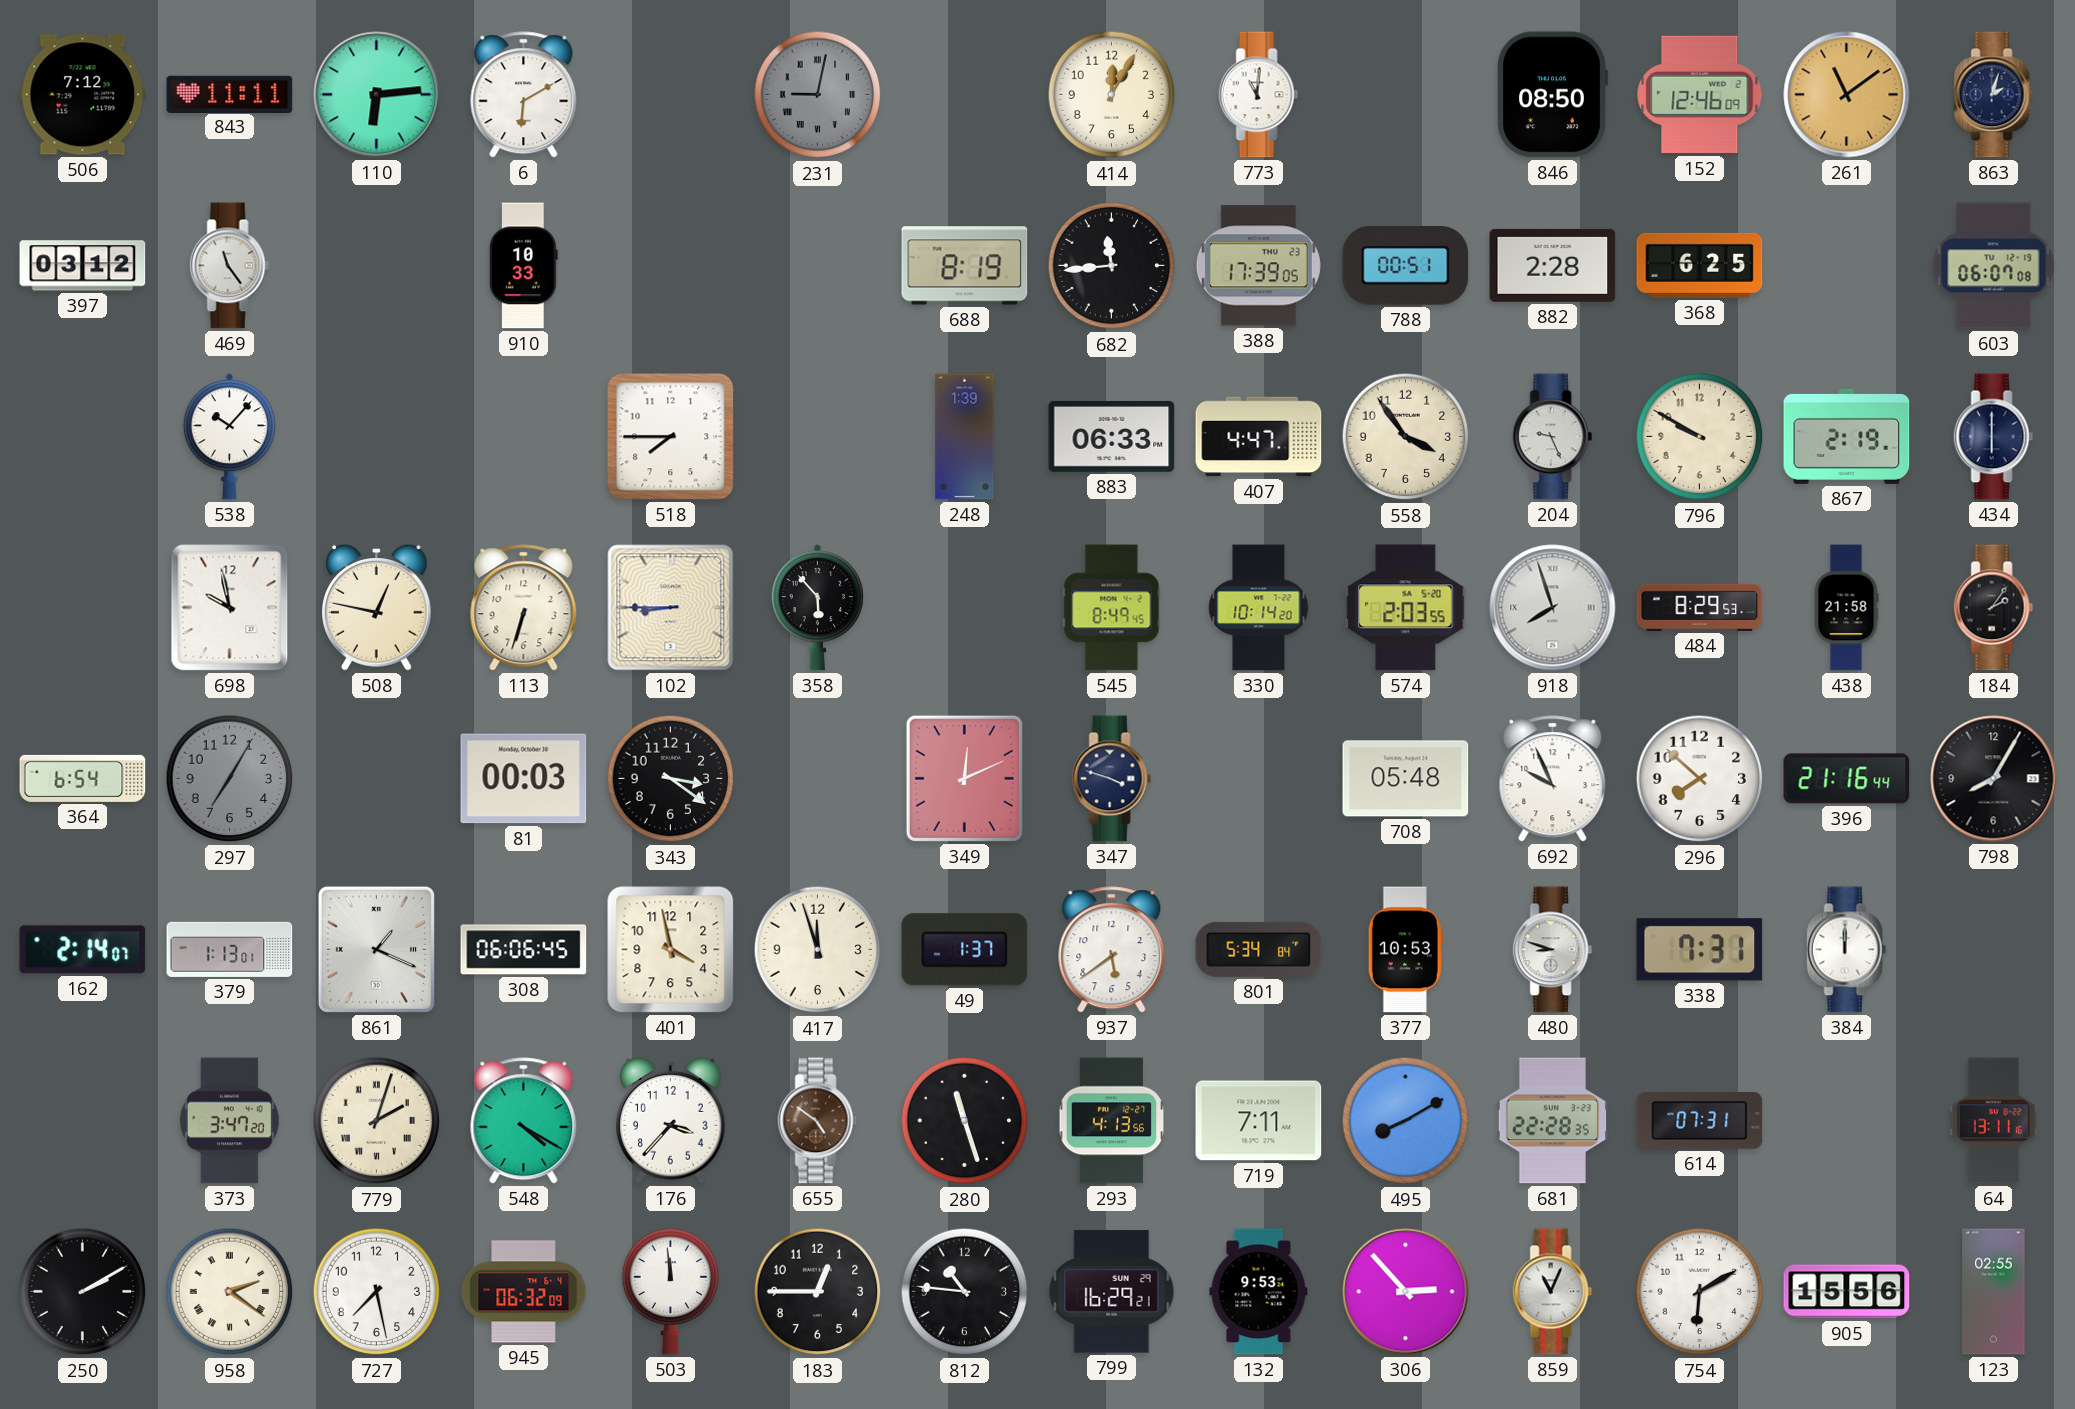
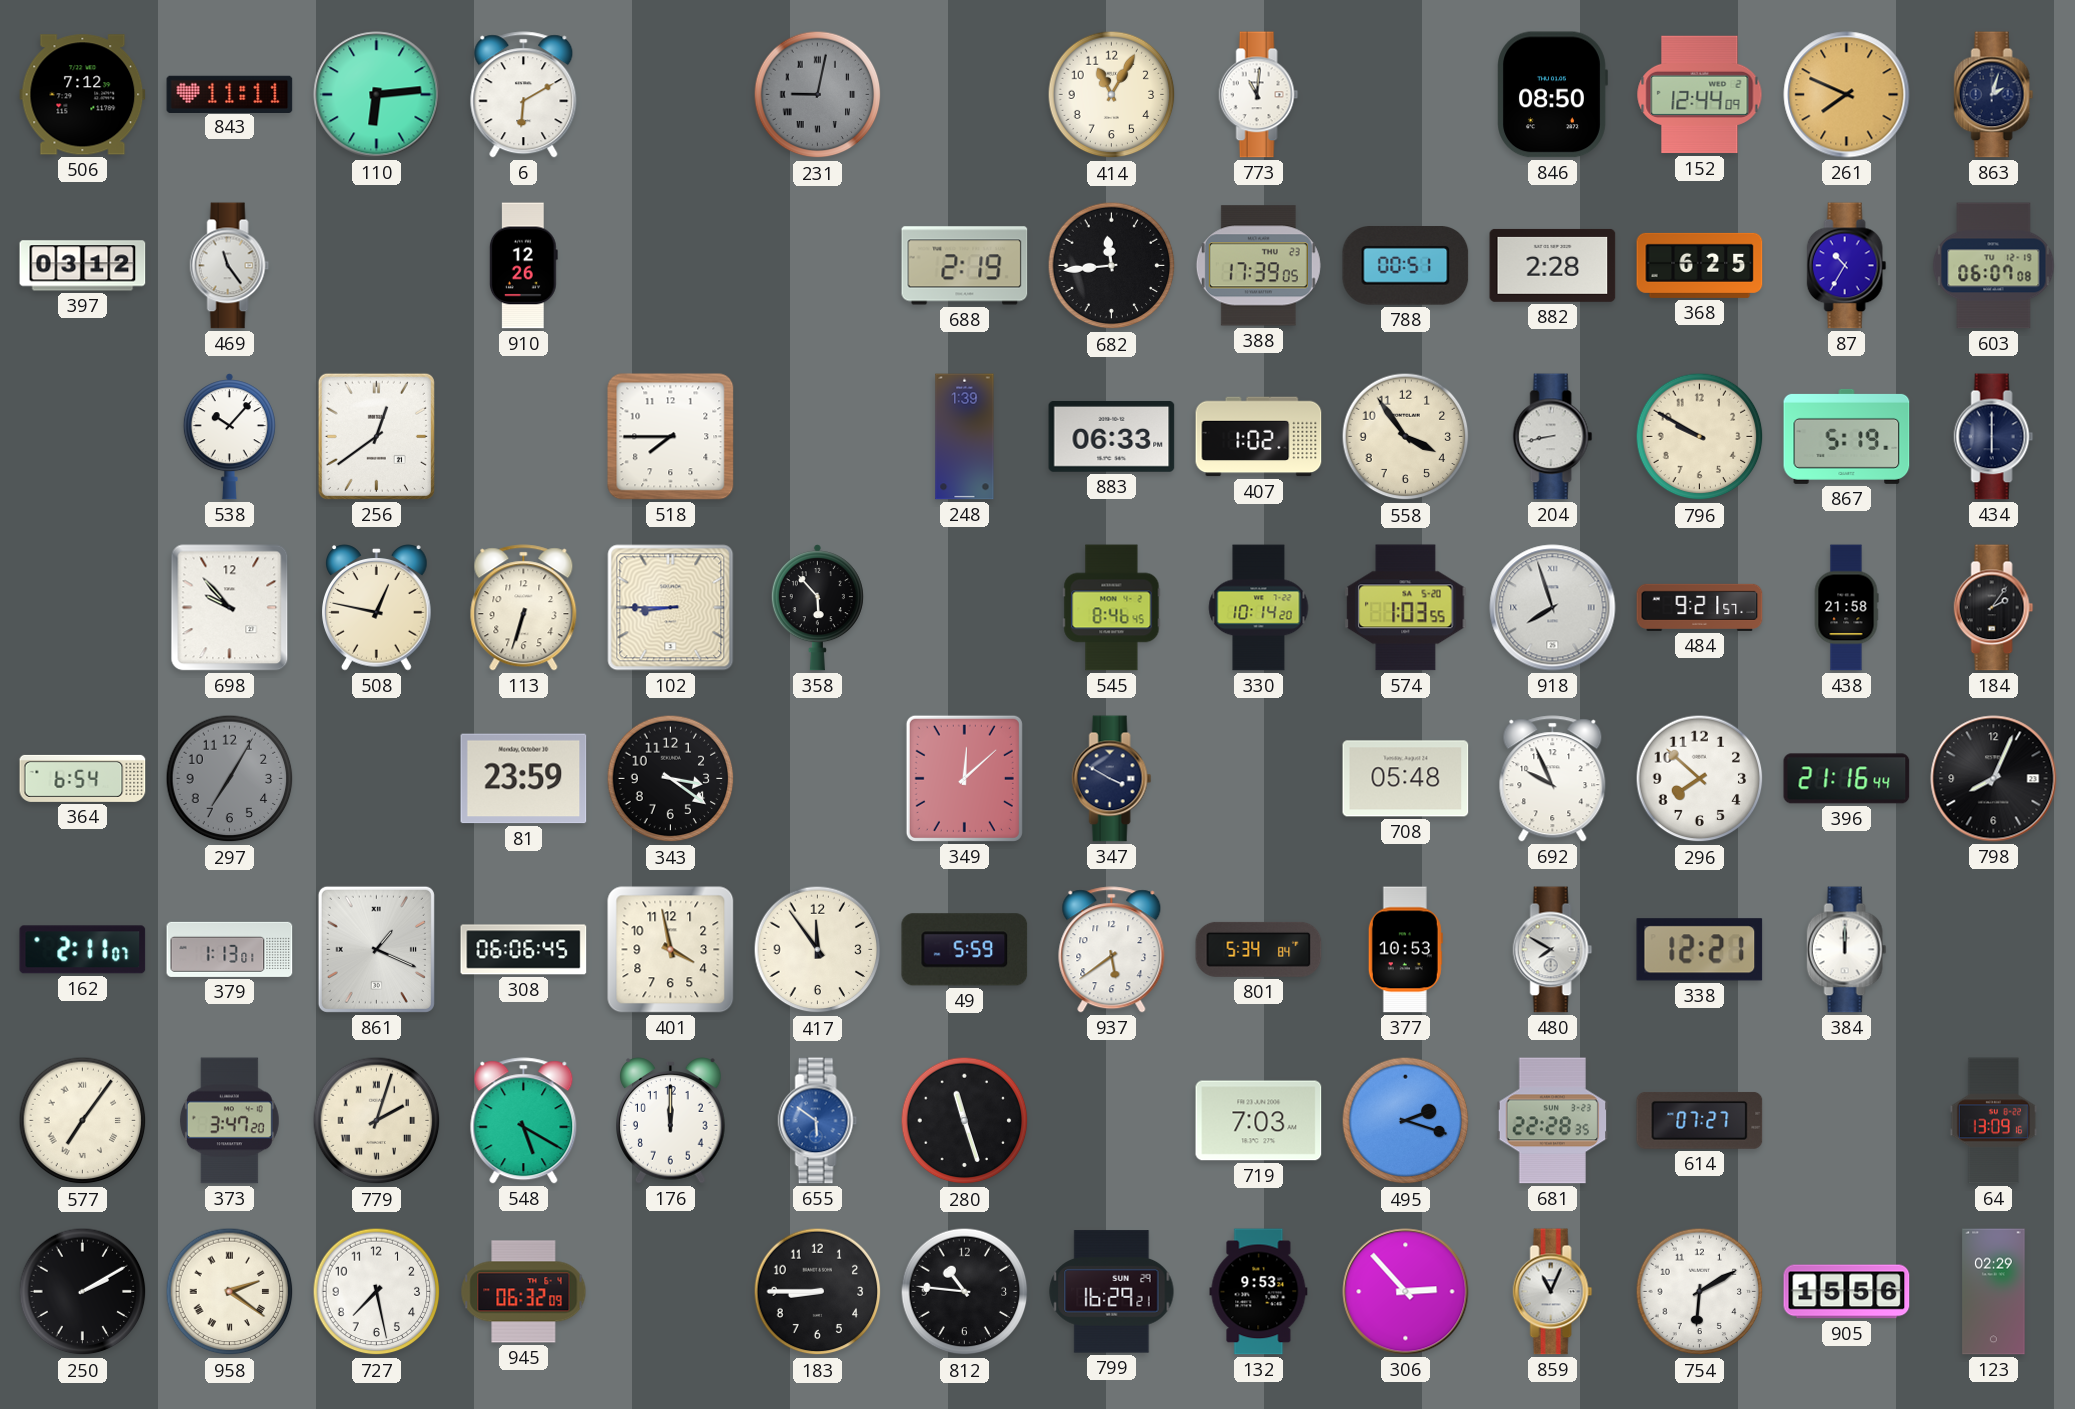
414: 12:05 -> 11:05 (1112, 95)
152: 12:46 -> 12:44 (1700, 95)
261: 11:09 -> 7:49 (1847, 95)
910: 10:33 -> 12:26 (523, 266)
688: 8:19 -> 2:19 (965, 266)
87: none -> 10:35 (1847, 266)
256: none -> 12:39 (376, 436)
407: 4:47 -> 1:02 (1259, 437)
204: 9:26 -> 8:43 (1553, 437)
867: 2:19 -> 5:19 (1847, 436)
698: 9:58 -> 9:53 (230, 608)
545: 8:49 -> 8:46 (1112, 608)
574: 2:03 -> 1:03 (1406, 608)
484: 8:29 -> 9:21 (1700, 607)
81: 00:03 -> 23:59 (524, 779)
349: 12:11 -> 12:08 (964, 778)
347: 3:48 -> 3:50 (1112, 779)
798: 8:05 -> 8:04 (1994, 779)
162: 2:14 -> 2:11 (83, 950)
417: 11:57 -> 11:54 (818, 950)
49: 1:37 -> 5:59 (965, 950)
480: 8:48 -> 7:50 (1553, 950)
338: 7:31 -> 12:21 (1700, 950)
577: none -> 7:06 (83, 1121)
548: 4:20 -> 5:20 (524, 1121)
176: 3:37 -> 12:00 (671, 1121)
655: 4:51 -> 5:51 (818, 1121)
655 dial: brown -> blue (818, 1121)
293: 4:13 -> none (1112, 1121)
719: 7:11 -> 7:03 (1259, 1121)
495: 8:10 -> 2:18 (1406, 1121)
614: 07:31 -> 07:27 (1700, 1120)
64: 13:11 -> 13:09 (1994, 1121)
503: 11:59 -> none (671, 1291)
183: 12:45 -> 8:45 (818, 1292)
123: 02:55 -> 02:29 (1994, 1292)
